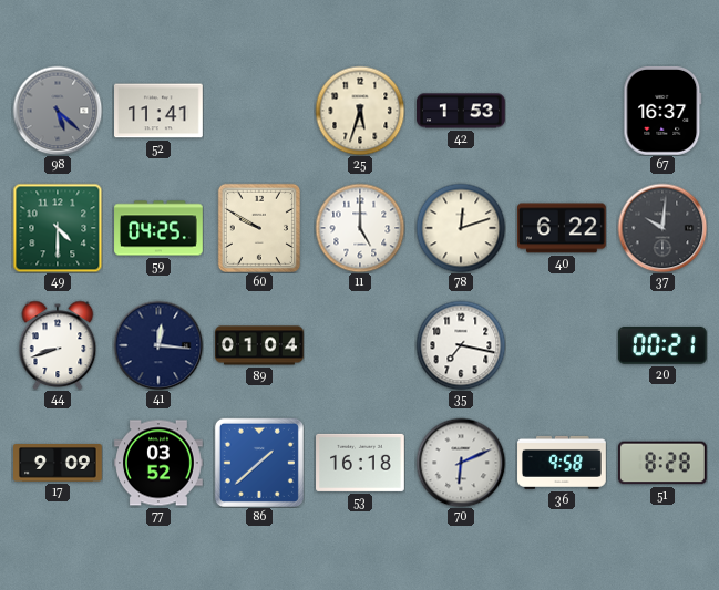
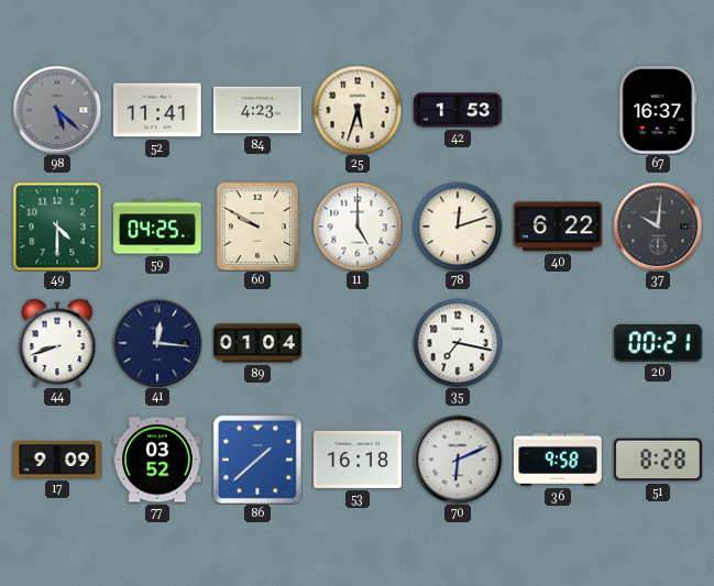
84: none -> 4:23 (259, 110)
